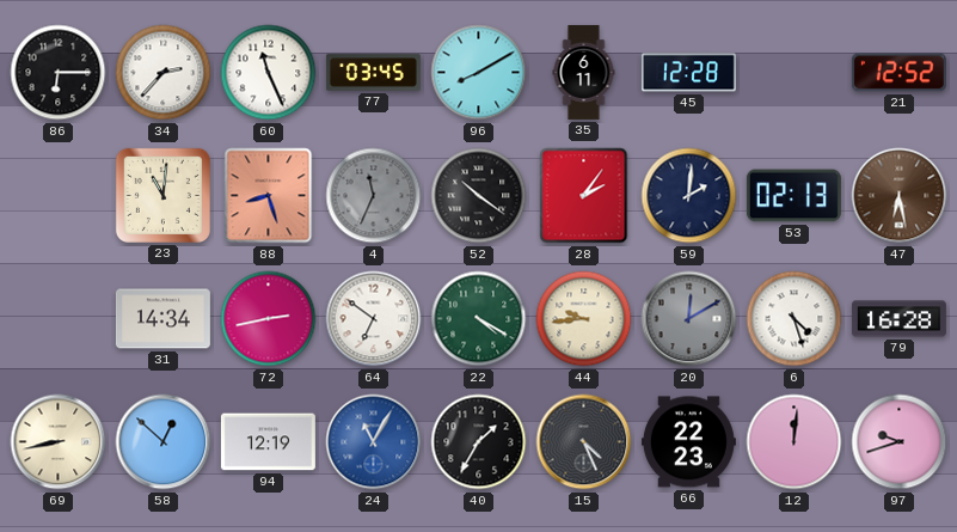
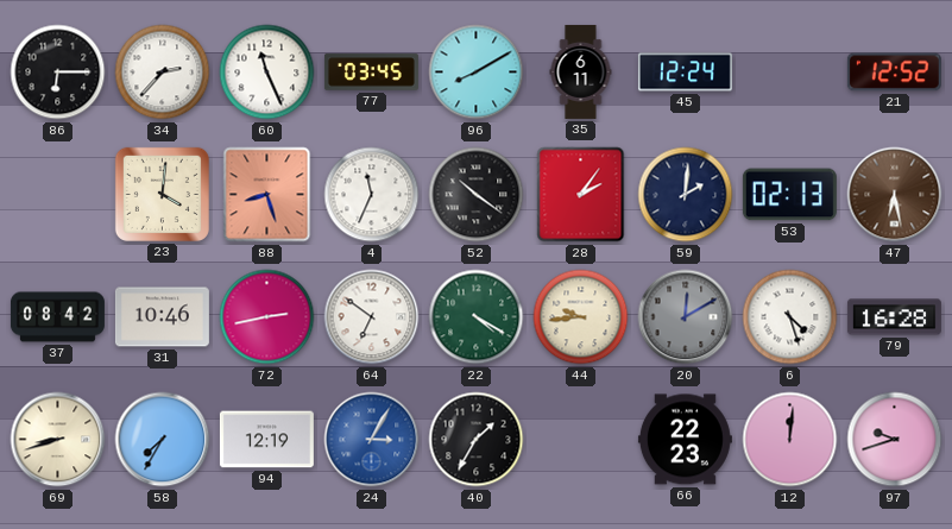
45: 12:28 -> 12:24 (685, 73)
23: 11:01 -> 4:01 (162, 194)
4 dial: grey -> white (372, 195)
37: none -> 08:42 (57, 317)
31: 14:34 -> 10:46 (162, 317)
69: 8:43 -> 8:42 (58, 440)
58: 12:52 -> 7:35 (163, 440)
24: 11:05 -> 3:05 (372, 440)
15: 4:26 -> none (584, 442)
